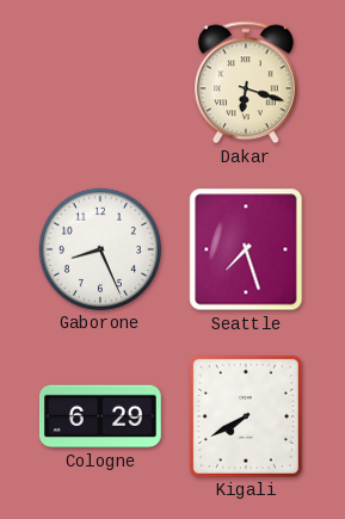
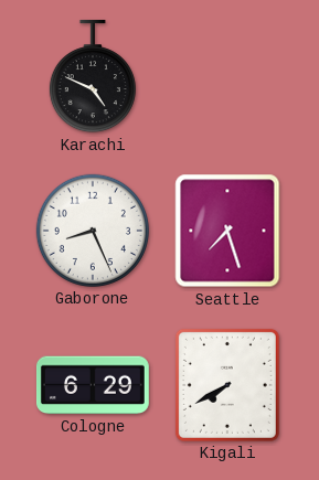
Karachi: none -> 4:49 (93, 76)
Dakar: 6:18 -> none (246, 82)
